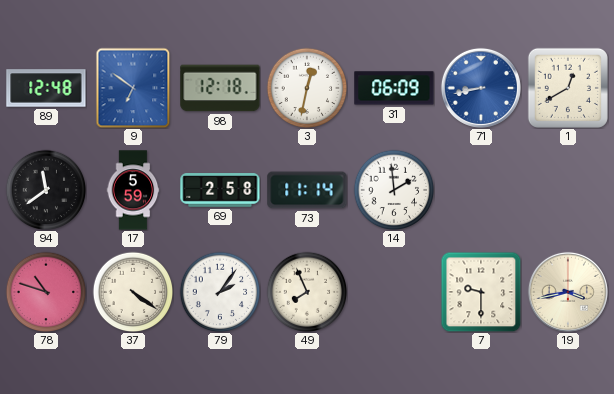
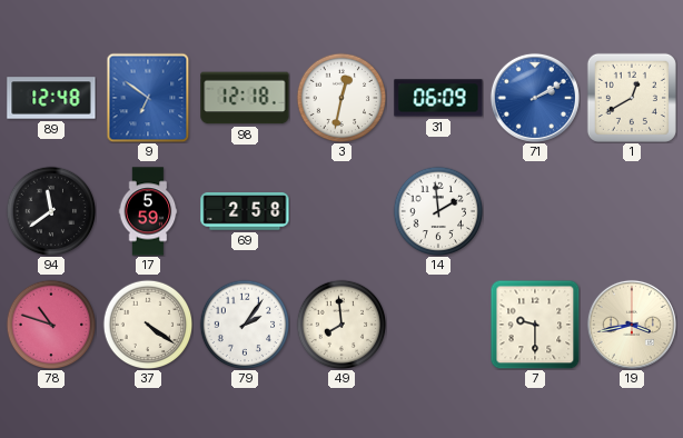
71: 8:43 -> 2:10 (535, 98)
73: 11:14 -> none (307, 190)
49: 7:56 -> 7:59 (341, 325)
